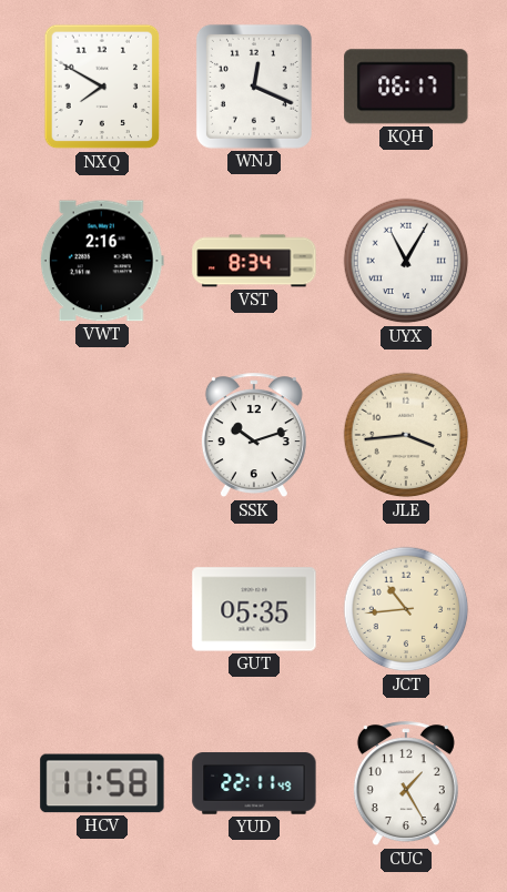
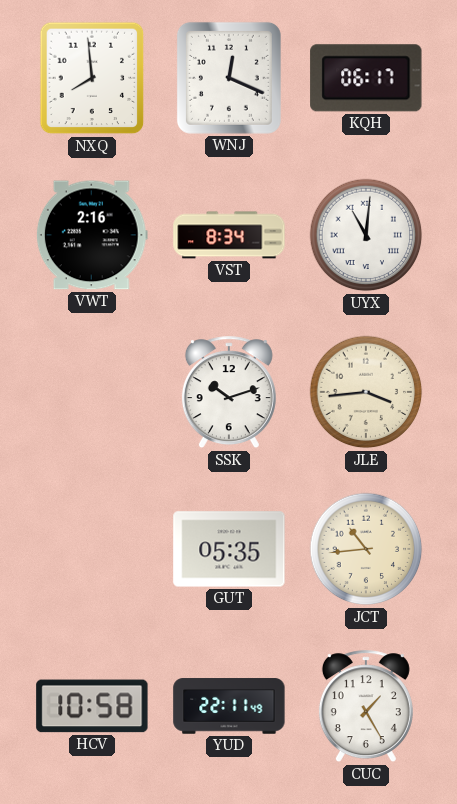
NXQ: 7:50 -> 7:59 (92, 78)
UYX: 11:05 -> 11:01 (366, 235)
HCV: 11:58 -> 10:58 (92, 706)
